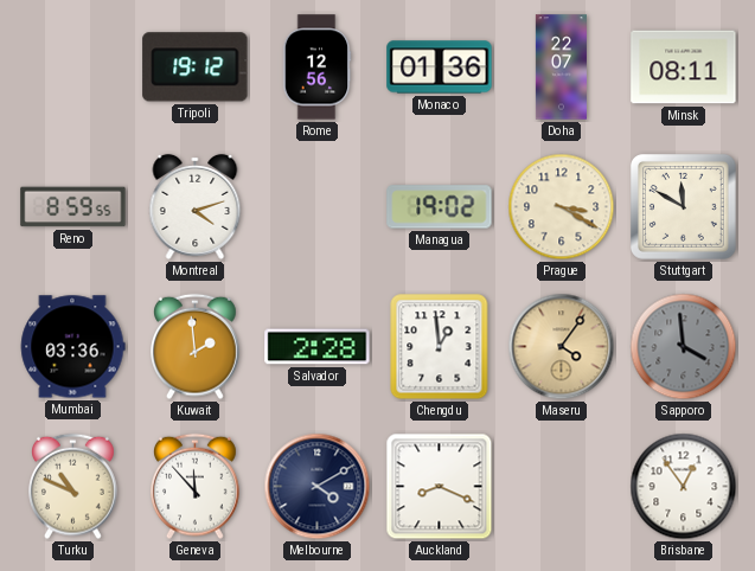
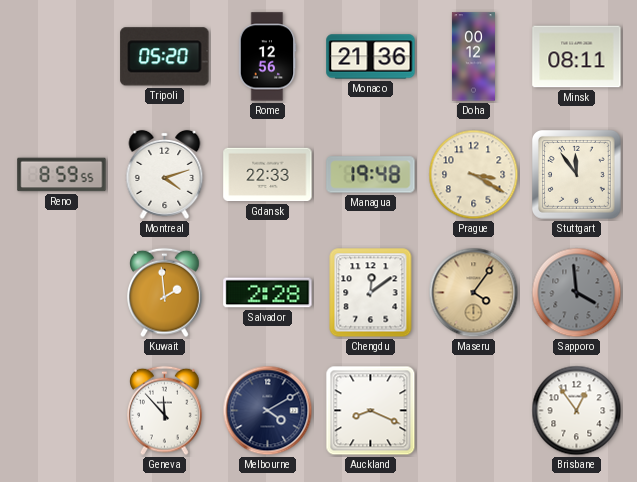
Tripoli: 19:12 -> 05:20 (165, 57)
Monaco: 01:36 -> 21:36 (371, 57)
Doha: 22:07 -> 00:12 (473, 57)
Gdansk: none -> 22:33 (268, 175)
Managua: 19:02 -> 19:48 (371, 175)
Stuttgart: 11:50 -> 11:54 (577, 175)
Mumbai: 03:36 -> none (72, 347)
Chengdu: 12:59 -> 12:09 (371, 293)
Turku: 10:49 -> none (73, 487)
